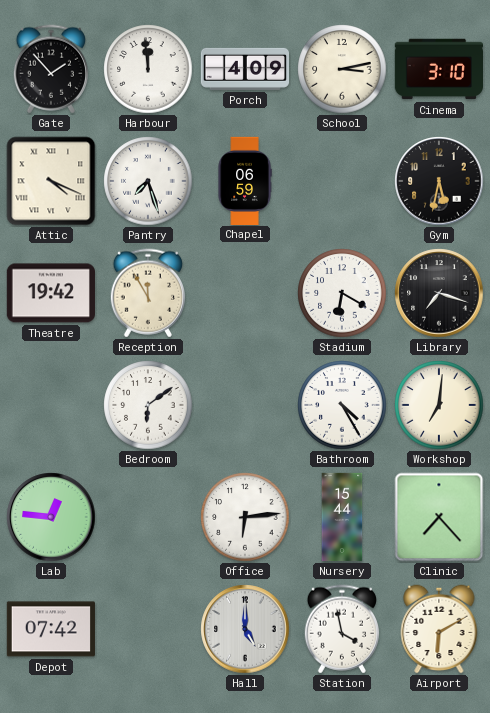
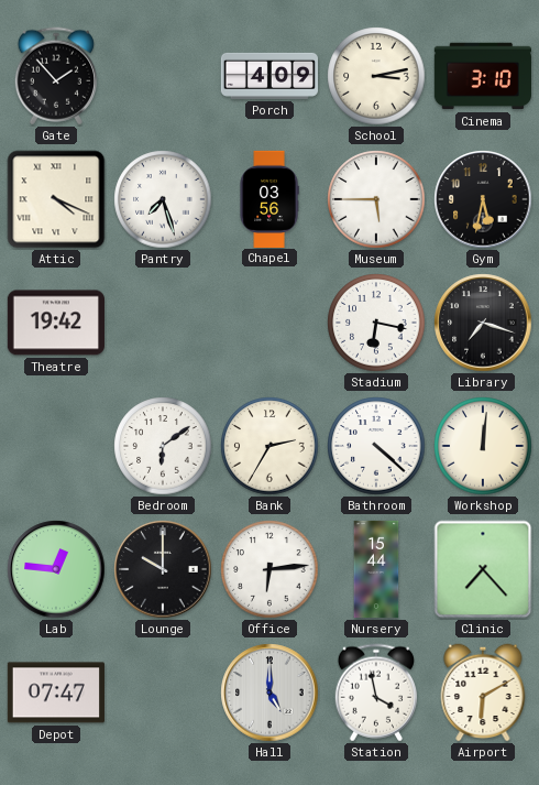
Harbour: 11:59 -> none (148, 69)
Chapel: 06:59 -> 03:56 (269, 198)
Museum: none -> 5:45 (376, 199)
Reception: 11:55 -> none (147, 293)
Stadium: 6:20 -> 6:17 (376, 323)
Bank: none -> 2:35 (269, 446)
Bathroom: 4:25 -> 4:22 (376, 446)
Workshop: 7:01 -> 12:01 (483, 446)
Lounge: none -> 10:00 (163, 569)
Depot: 07:42 -> 07:47 (56, 693)
